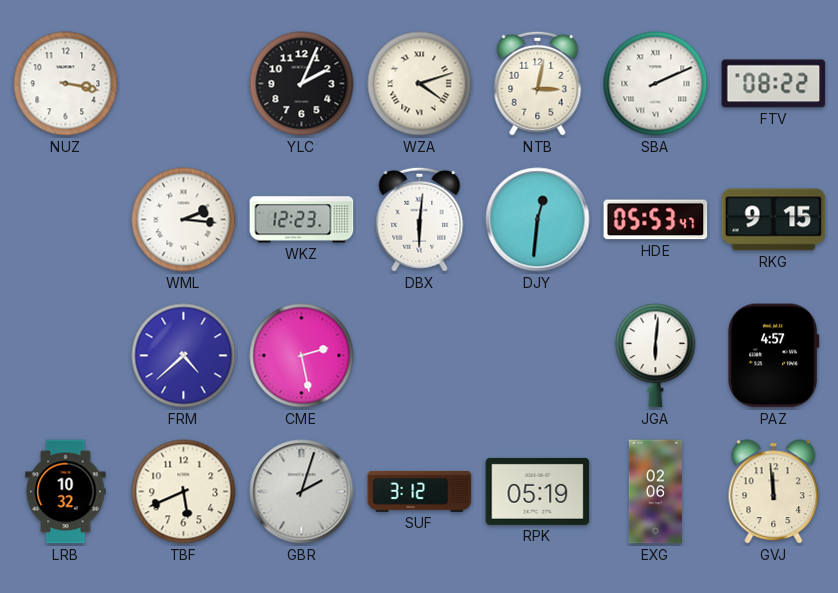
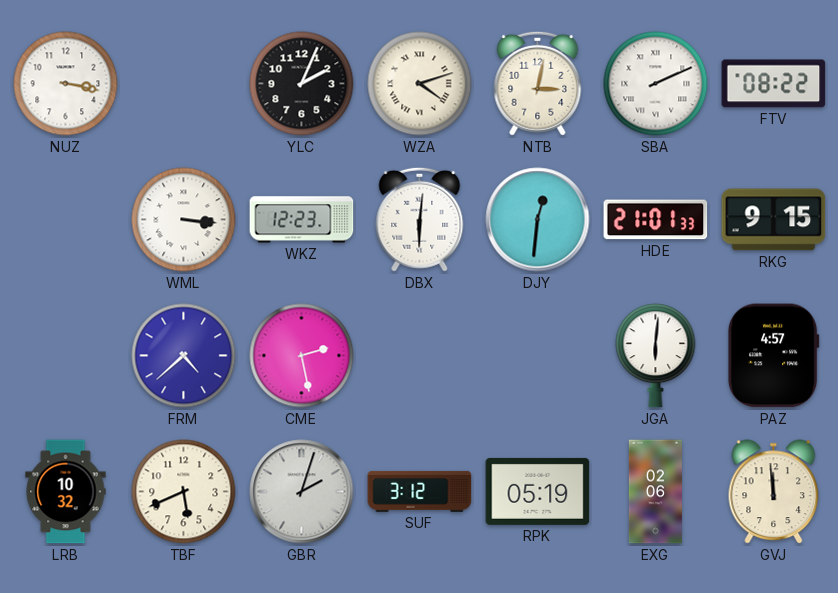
WML: 2:16 -> 3:16 (184, 220)
HDE: 05:53 -> 21:01 (656, 220)
